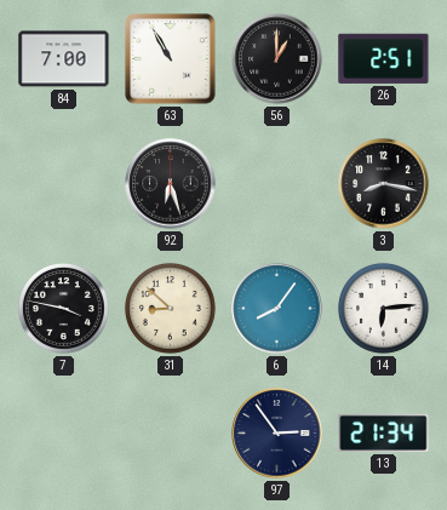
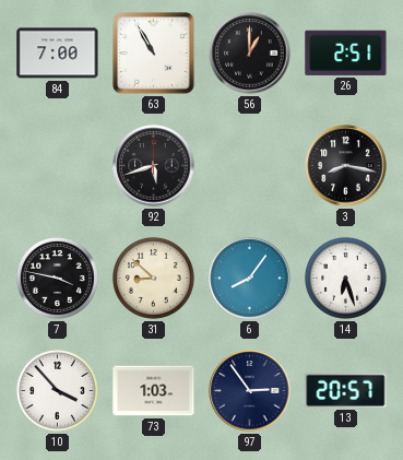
92: 6:27 -> 5:42 (154, 166)
14: 6:14 -> 6:27 (346, 279)
10: none -> 3:53 (58, 391)
73: none -> 1:03 (154, 391)
13: 21:34 -> 20:57 (346, 390)
